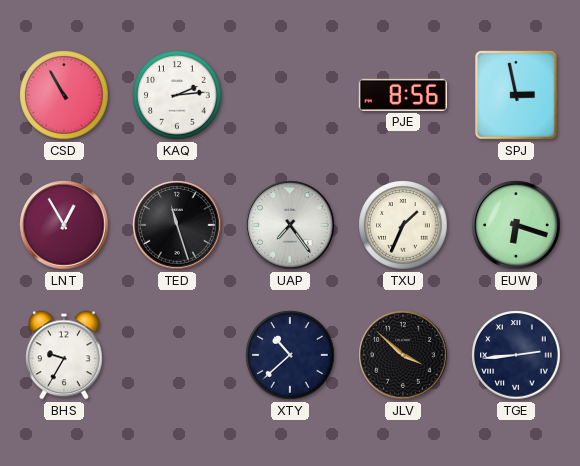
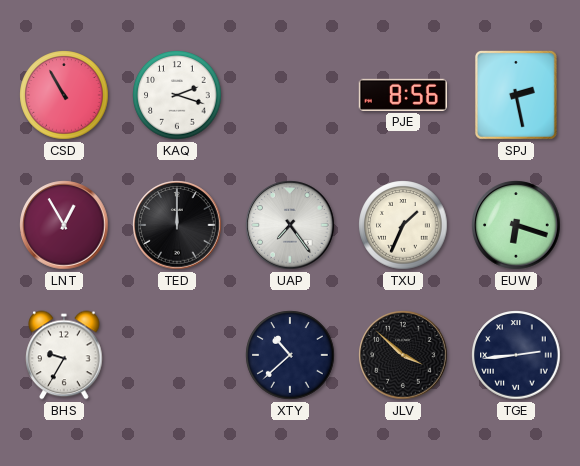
KAQ: 2:14 -> 2:18 (177, 95)
SPJ: 2:58 -> 2:28 (516, 95)
TED: 11:27 -> 12:00 (177, 225)
